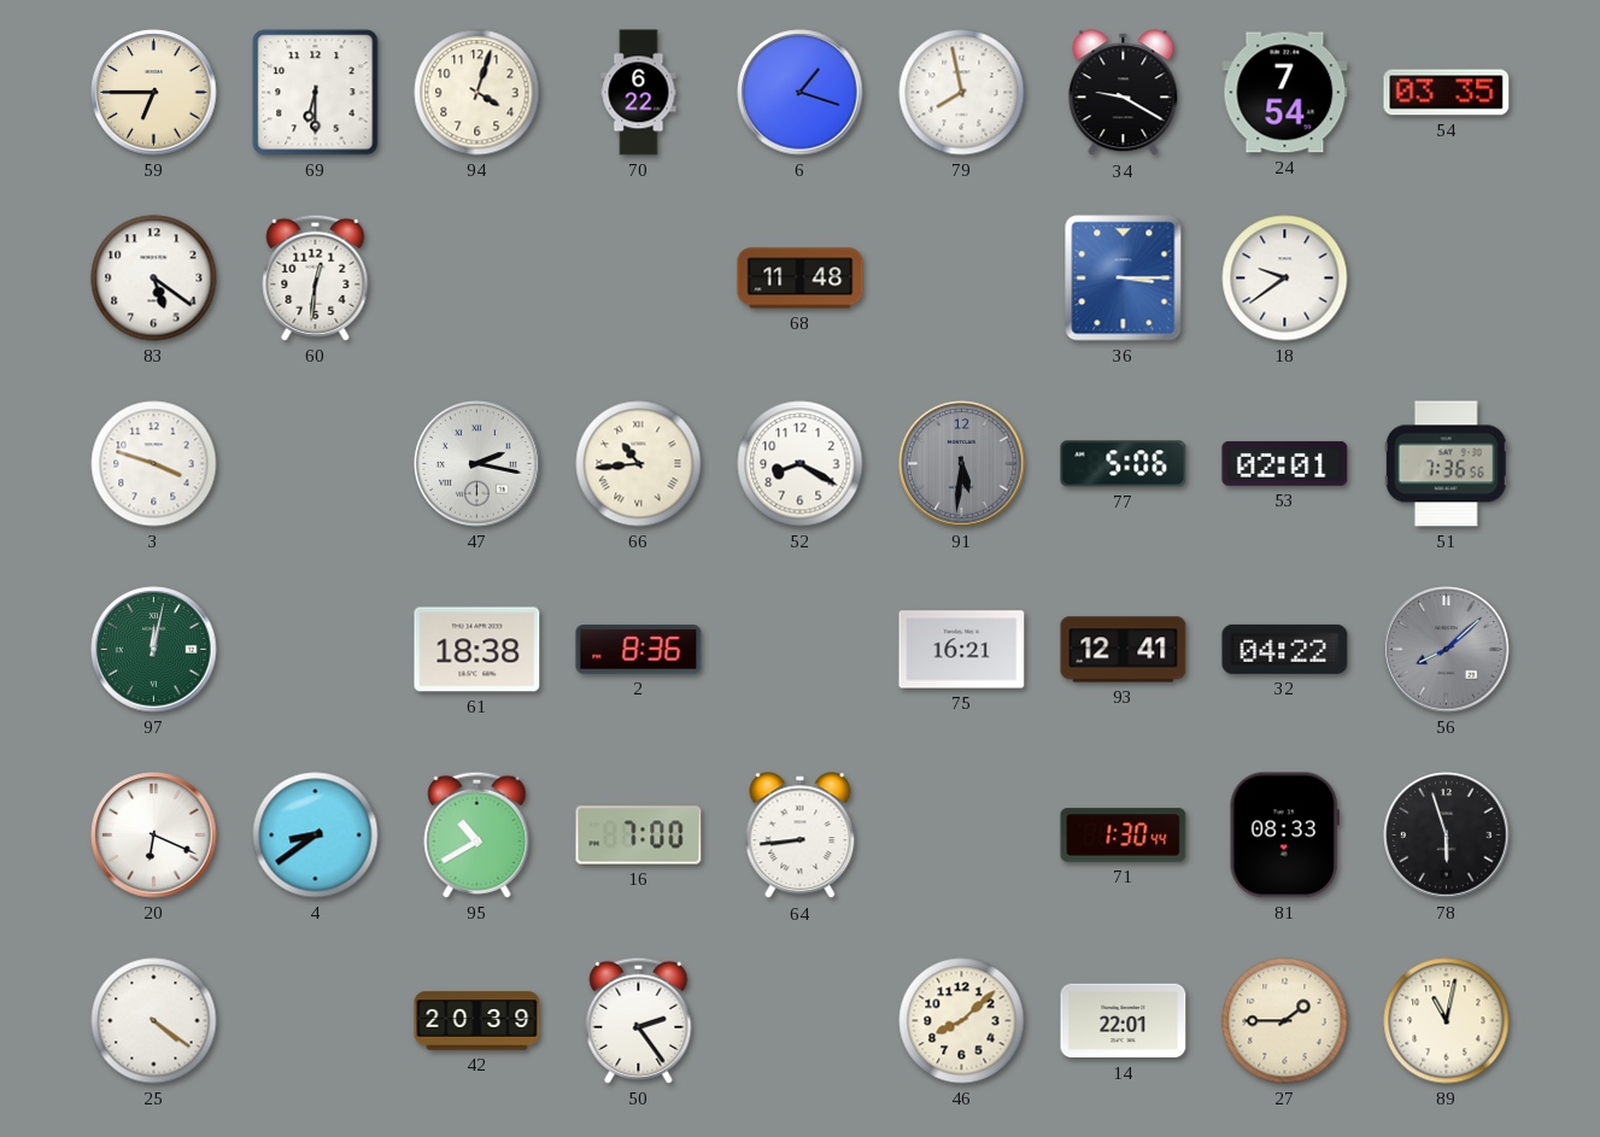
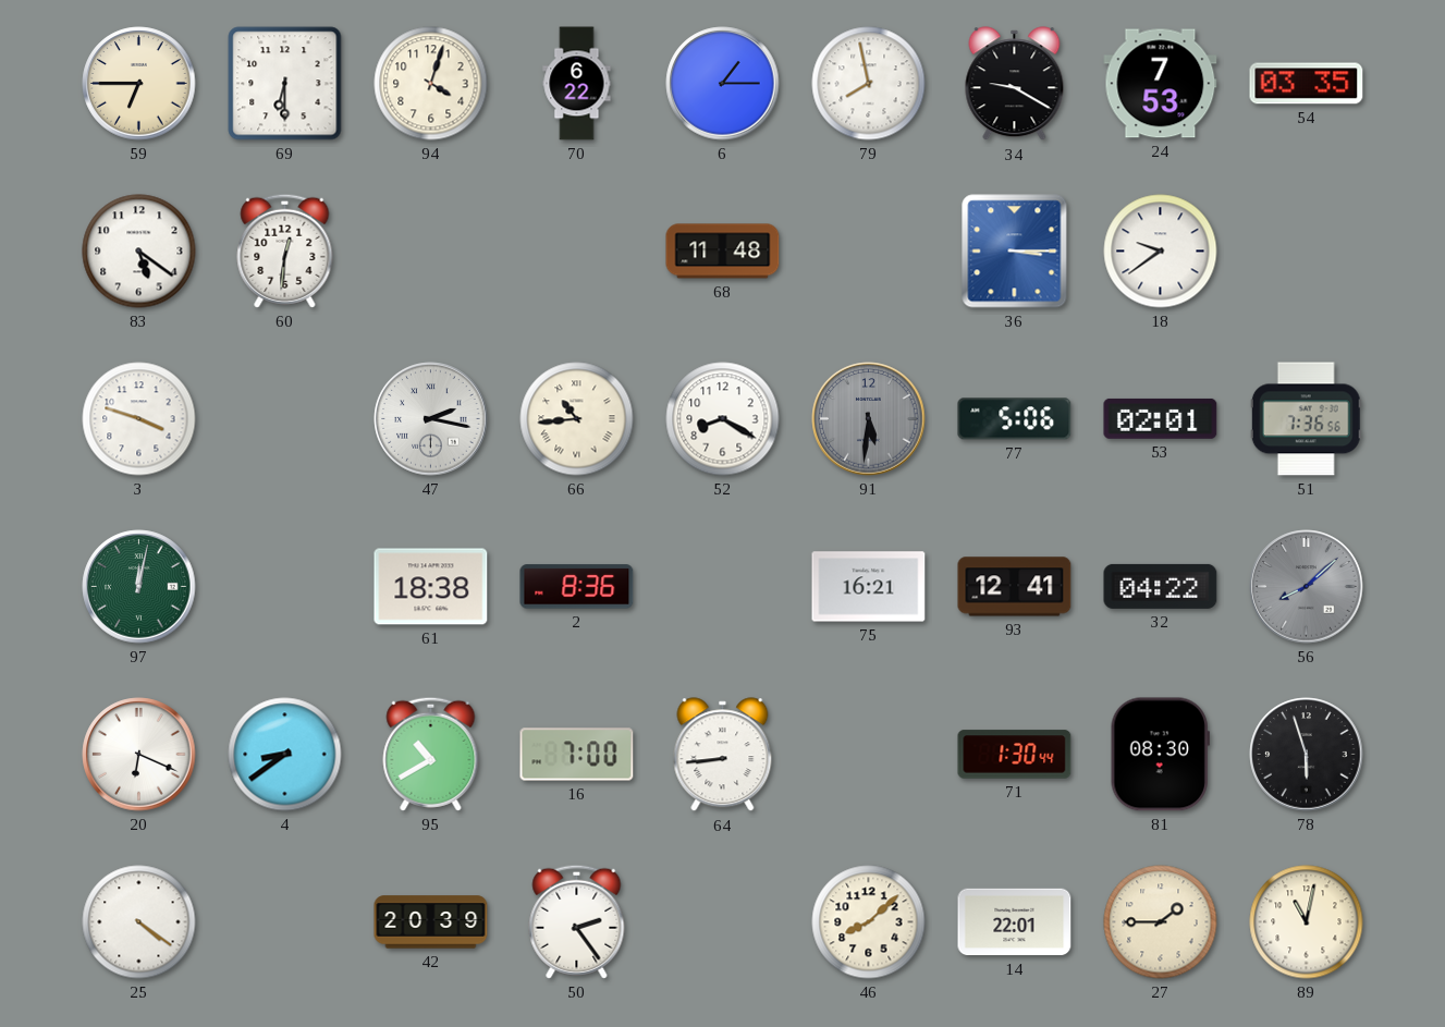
6: 1:18 -> 1:15 (723, 84)
24: 7:54 -> 7:53 (1161, 84)
81: 08:33 -> 08:30 (1160, 755)
